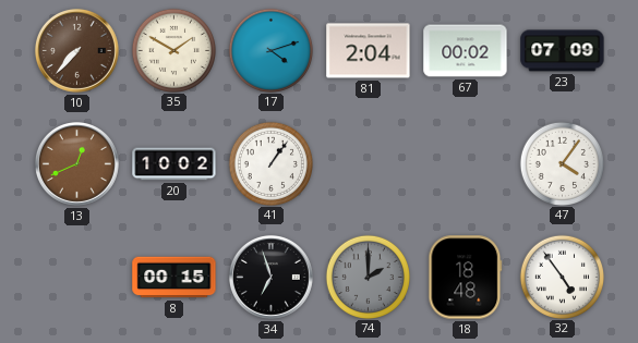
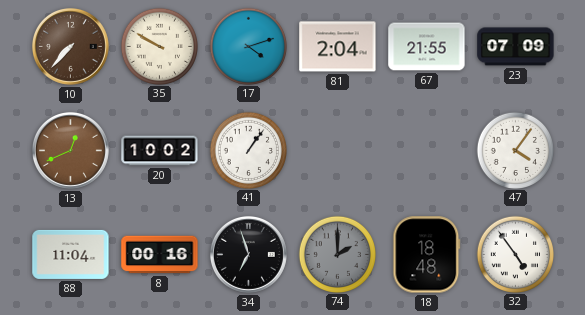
35: 1:50 -> 9:50 (159, 46)
67: 00:02 -> 21:55 (427, 47)
88: none -> 11:04 (71, 254)
8: 00:15 -> 00:16 (160, 255)
